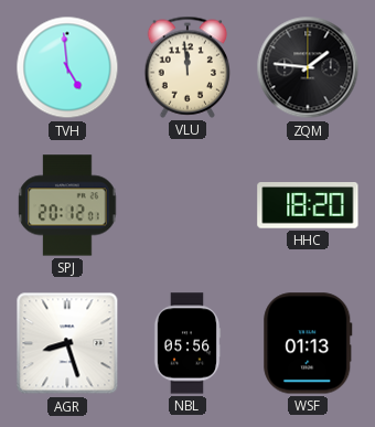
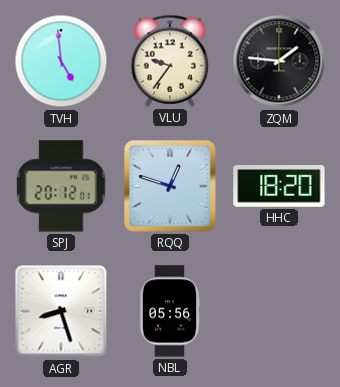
VLU: 11:59 -> 9:36 (170, 61)
RQQ: none -> 12:48 (170, 186)
WSF: 01:13 -> none (308, 343)
